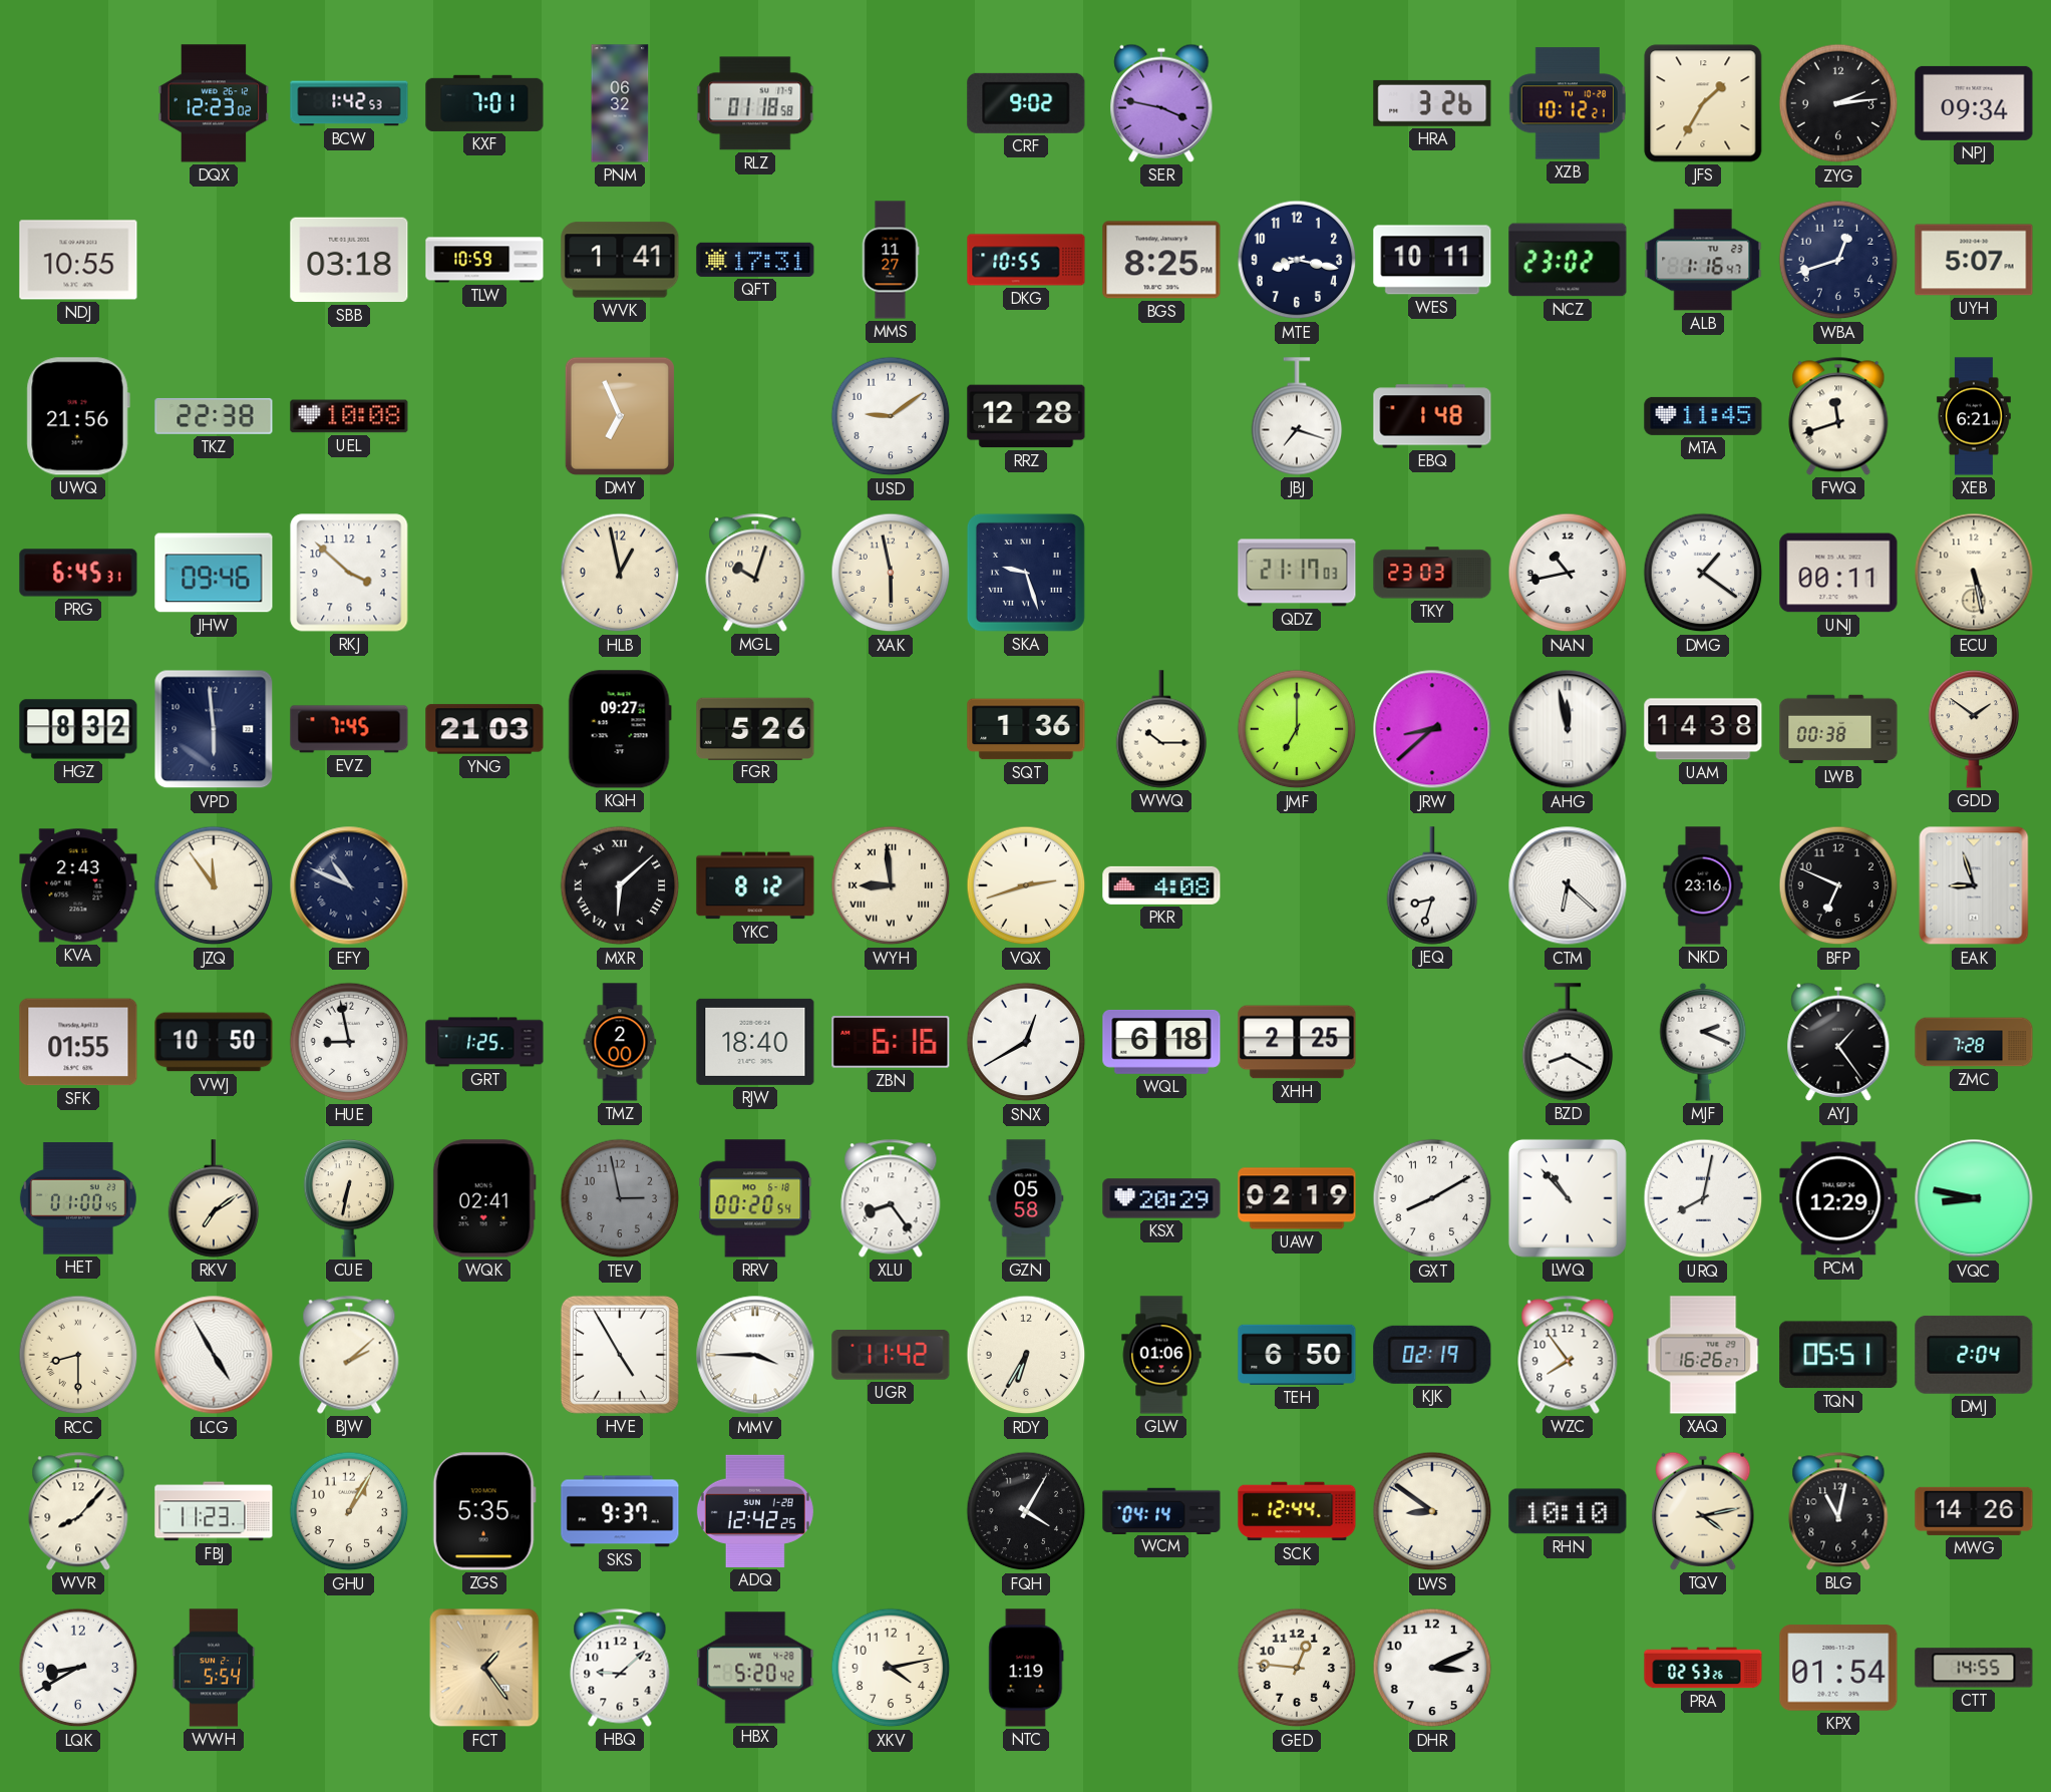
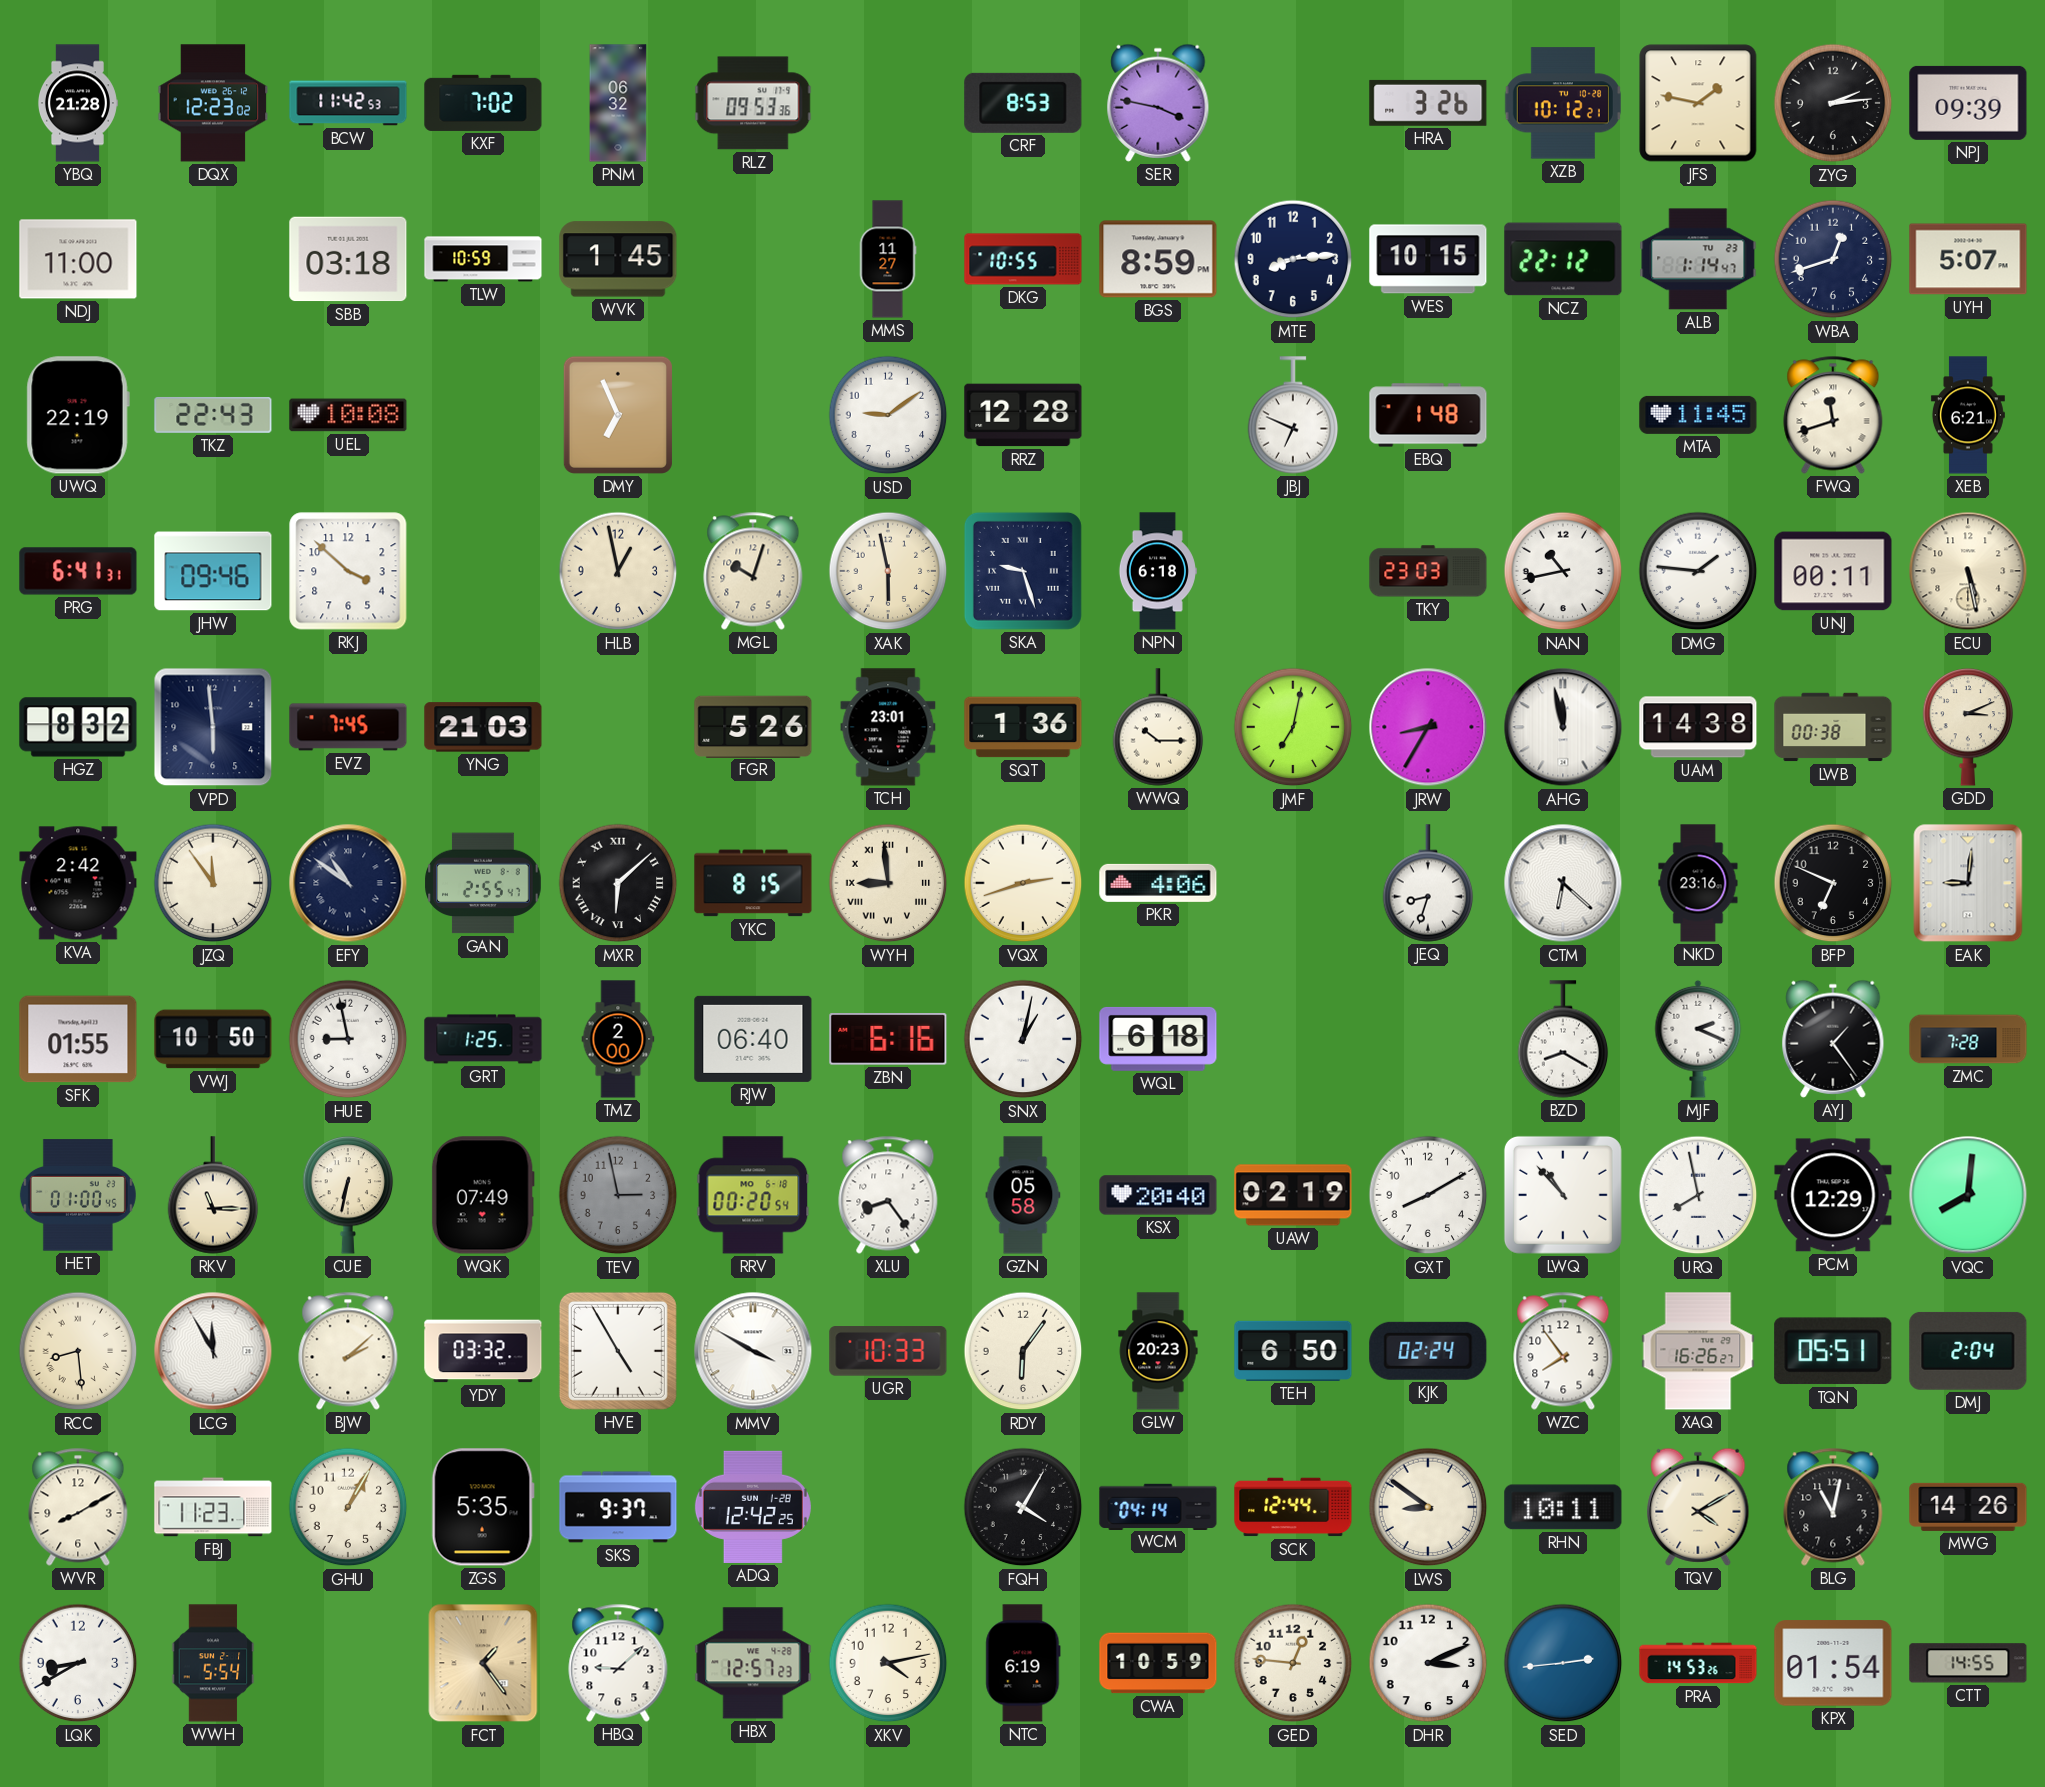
YBQ: none -> 21:28 (77, 103)
BCW: 1:42 -> 11:42 (348, 103)
KXF: 7:01 -> 7:02 (483, 103)
RLZ: 01:18 -> 09:53 (753, 103)
CRF: 9:02 -> 8:53 (1023, 103)
JFS: 1:35 -> 1:47 (1698, 103)
NPJ: 09:34 -> 09:39 (1968, 103)
NDJ: 10:55 -> 11:00 (78, 259)
WVK: 1:41 -> 1:45 (618, 259)
QFT: 17:31 -> none (755, 260)
BGS: 8:25 -> 8:59 (1158, 259)
MTE: 8:17 -> 8:14 (1293, 259)
WES: 10:11 -> 10:15 (1428, 259)
NCZ: 23:02 -> 22:12 (1563, 259)
ALB: 1:16 -> 1:14 (1698, 259)
UWQ: 21:56 -> 22:19 (78, 415)
TKZ: 22:38 -> 22:43 (213, 415)
JBJ: 7:18 -> 6:49 (1293, 415)
PRG: 6:45 -> 6:41 (78, 571)
NPN: none -> 6:18 (1157, 571)
QDZ: 21:17 -> none (1297, 573)
DMG: 1:21 -> 1:46 (1698, 571)
KQH: 09:27 -> none (620, 729)
TCH: none -> 23:01 (888, 727)
JMF: 7:00 -> 7:02 (1293, 727)
JRW: 8:38 -> 8:35 (1428, 727)
GDD: 1:51 -> 3:11 (1968, 727)
KVA: 2:43 -> 2:42 (78, 883)
EFY: 10:49 -> 10:51 (348, 883)
GAN: none -> 2:55 (483, 883)
YKC: 8:12 -> 8:15 (753, 883)
PKR: 4:08 -> 4:06 (1158, 883)
EAK: 8:57 -> 9:01 (1968, 883)
RJW: 18:40 -> 06:40 (753, 1039)
SNX: 12:40 -> 1:02 (1023, 1039)
XHH: 2:25 -> none (1297, 1042)
RKV: 7:09 -> 11:15 (213, 1195)
WQK: 02:41 -> 07:49 (483, 1195)
KSX: 20:29 -> 20:40 (1158, 1195)
URQ: 8:02 -> 7:58 (1698, 1195)
VQC: 8:47 -> 8:01 (1968, 1195)
RCC: 8:30 -> 8:29 (78, 1351)
LCG: 4:55 -> 11:55 (213, 1351)
YDY: none -> 03:32 (483, 1351)
MMV: 3:45 -> 3:50 (753, 1351)
UGR: 11:42 -> 10:33 (888, 1351)
RDY: 6:35 -> 6:06 (1023, 1351)
GLW: 01:06 -> 20:23 (1158, 1351)
KJK: 02:19 -> 02:24 (1428, 1351)
WVR: 8:07 -> 8:10 (78, 1507)
RHN: 10:10 -> 10:11 (1563, 1507)
TQV: 4:13 -> 4:10 (1698, 1507)
HBX: 5:20 -> 12:57 (753, 1663)
NTC: 1:19 -> 6:19 (1023, 1663)
CWA: none -> 10:59 (1158, 1663)
SED: none -> 2:44 (1563, 1663)
PRA: 02:53 -> 14:53 (1698, 1663)
